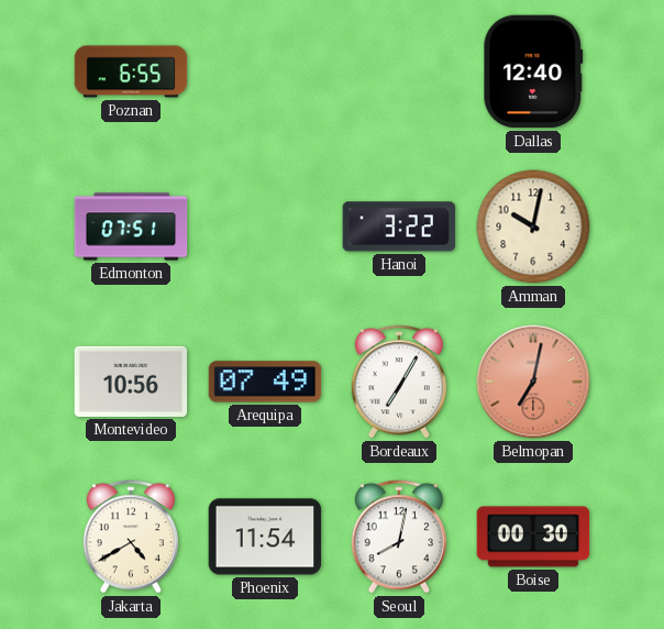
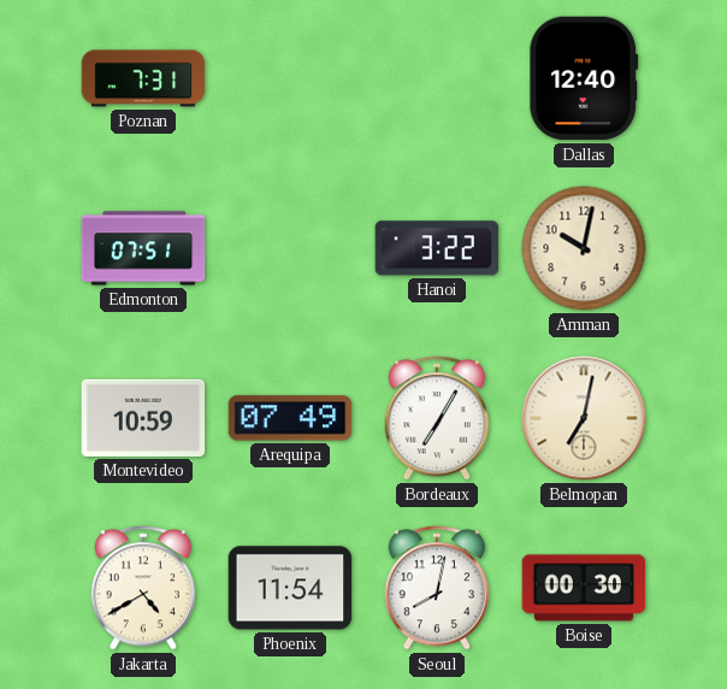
Poznan: 6:55 -> 7:31 (143, 78)
Montevideo: 10:56 -> 10:59 (143, 418)
Belmopan dial: salmon -> cream (584, 418)
